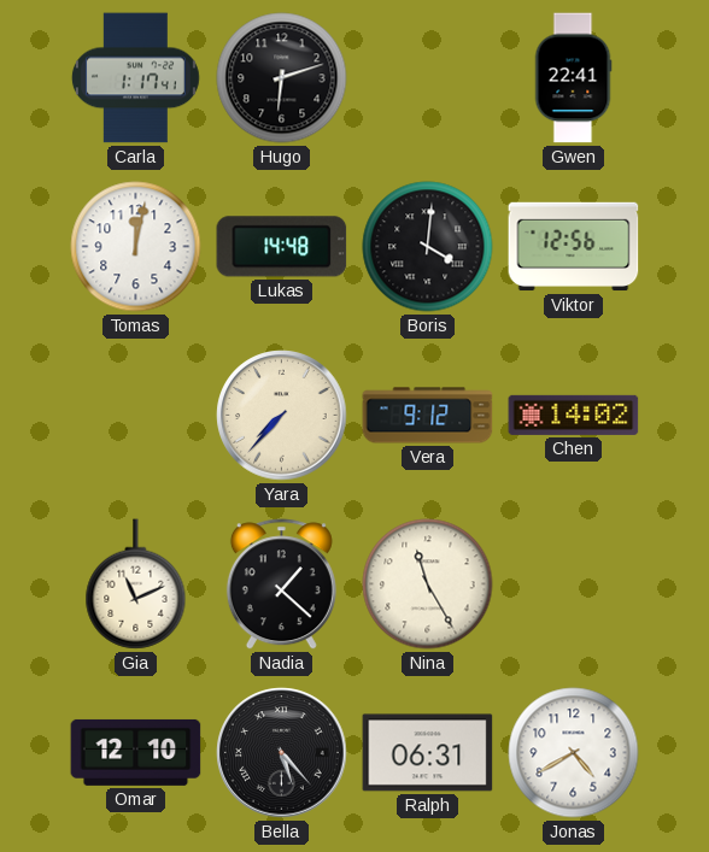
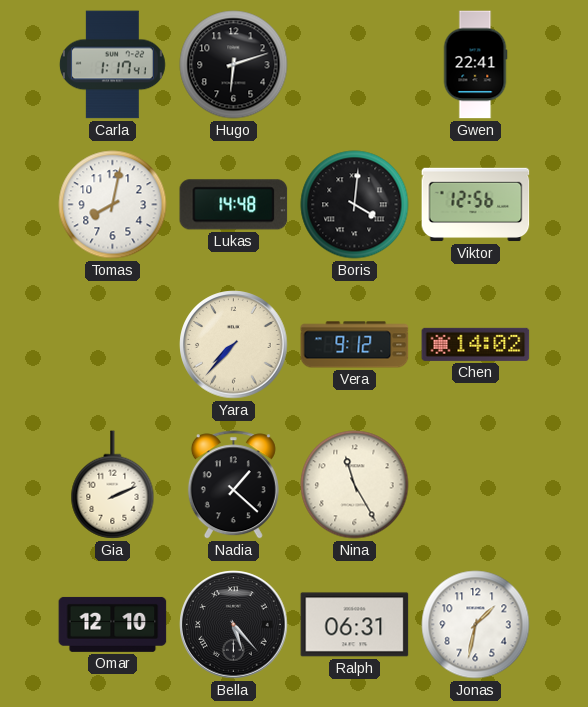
Tomas: 12:02 -> 8:02 (113, 205)
Gia: 11:11 -> 2:11 (113, 485)
Jonas: 4:40 -> 1:32 (476, 625)
